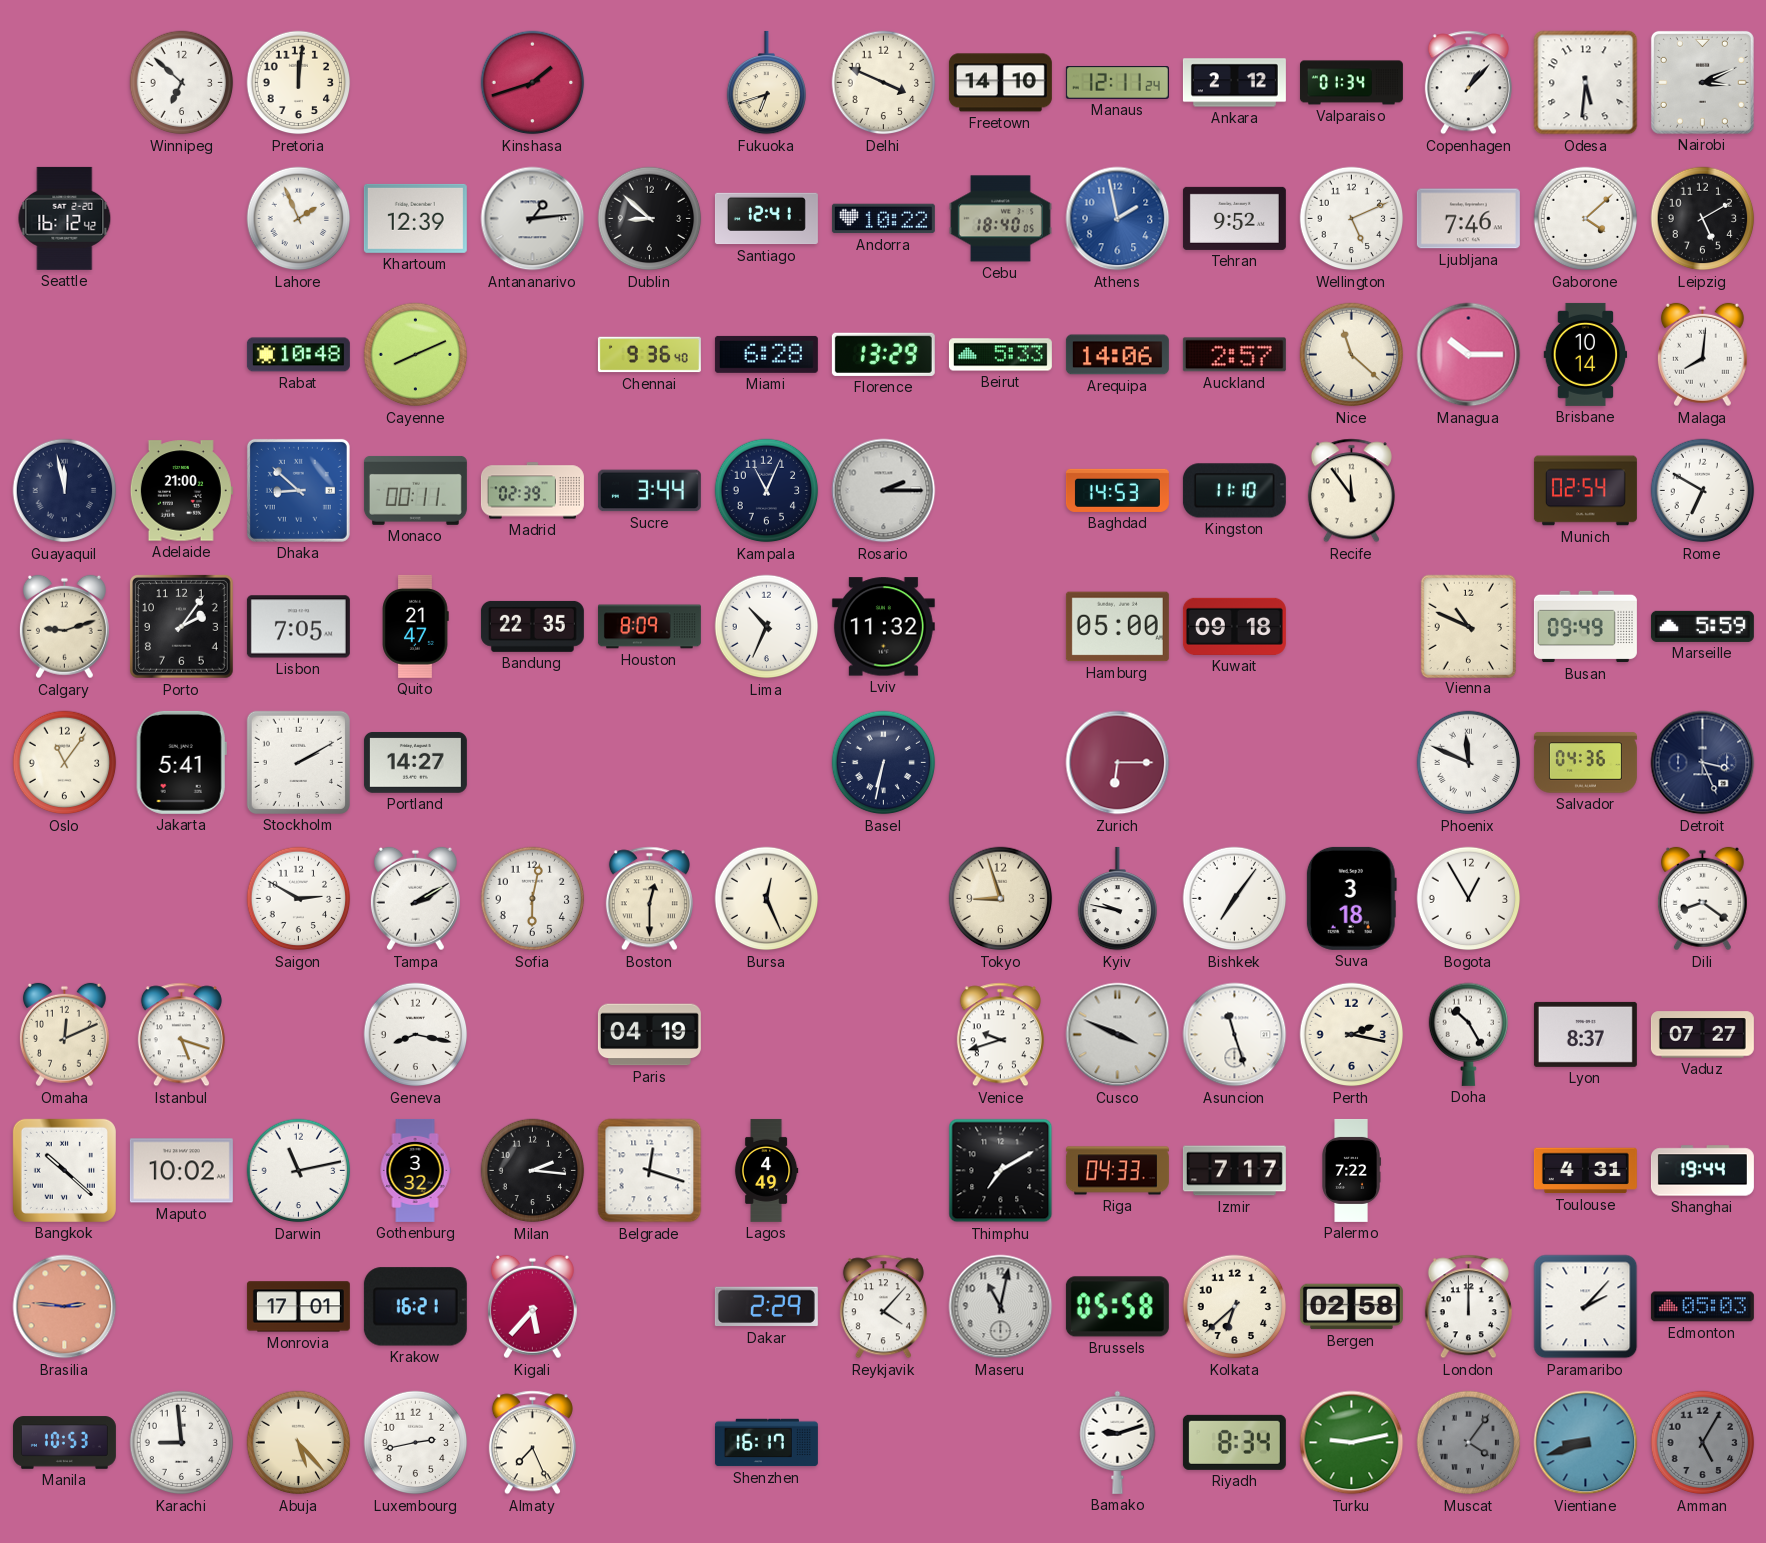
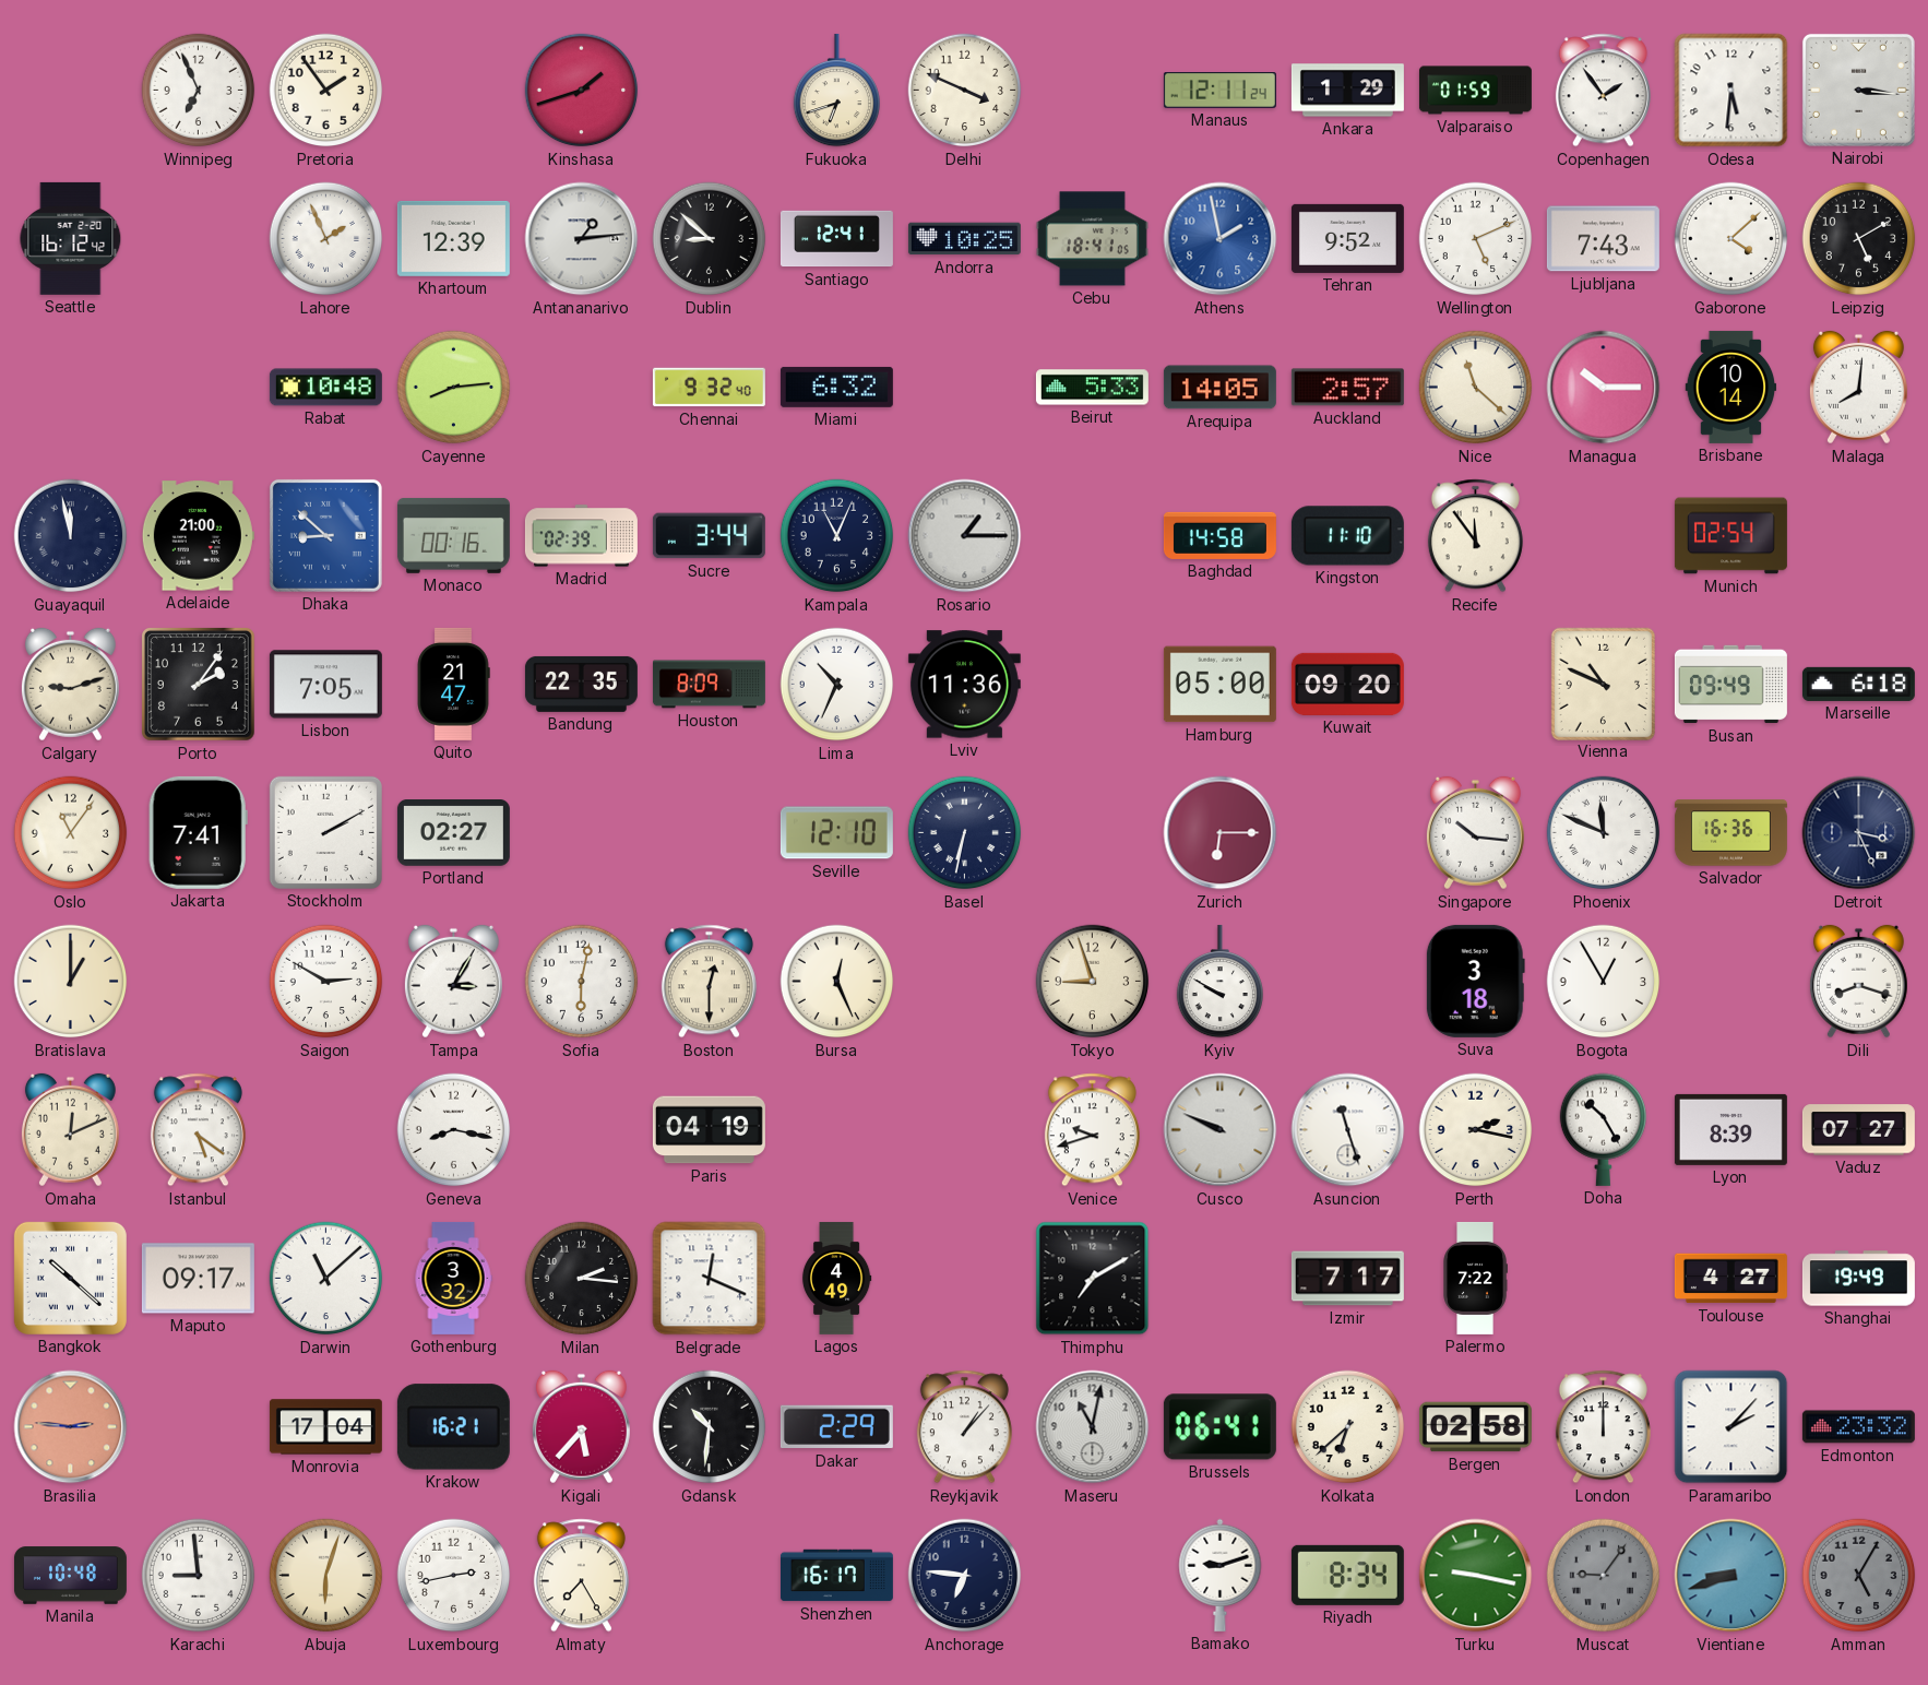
Winnipeg: 6:52 -> 6:56 (199, 91)
Pretoria: 12:01 -> 1:54 (326, 91)
Freetown: 14:10 -> none (1000, 83)
Ankara: 2:12 -> 1:29 (1347, 91)
Valparaiso: 01:34 -> 01:59 (1475, 91)
Copenhagen: 1:07 -> 1:54 (1603, 91)
Nairobi: 3:11 -> 3:16 (1858, 90)
Andorra: 10:22 -> 10:25 (964, 239)
Cebu: 18:40 -> 18:41 (1092, 239)
Ljubljana: 7:46 -> 7:43 (1603, 239)
Cayenne: 8:11 -> 8:14 (454, 388)
Chennai: 9:36 -> 9:32 (709, 388)
Miami: 6:28 -> 6:32 (836, 387)
Florence: 13:29 -> none (883, 354)
Arequipa: 14:06 -> 14:05 (1219, 388)
Monaco: 00:11 -> 00:16 (453, 535)
Rosario: 2:15 -> 1:15 (965, 536)
Baghdad: 14:53 -> 14:58 (1219, 535)
Rome: 6:50 -> none (1703, 491)
Lviv: 11:32 -> 11:36 (964, 685)
Kuwait: 09:18 -> 09:20 (1347, 684)
Marseille: 5:59 -> 6:18 (1858, 684)
Jakarta: 5:41 -> 7:41 (198, 832)
Portland: 14:27 -> 02:27 (453, 833)
Seville: none -> 12:10 (836, 833)
Singapore: none -> 10:16 (1475, 833)
Salvador: 04:36 -> 16:36 (1730, 833)
Bratislava: none -> 1:00 (71, 982)
Tampa: 2:10 -> 3:05 (453, 982)
Kyiv: 9:47 -> 9:50 (1221, 982)
Bishkek: 7:06 -> none (1235, 899)
Dili: 8:21 -> 8:18 (1858, 982)
Istanbul: 5:18 -> 5:21 (198, 1130)
Cusco: 3:49 -> 9:49 (1221, 1130)
Lyon: 8:37 -> 8:39 (1730, 1129)
Maputo: 10:02 -> 09:17 (198, 1279)
Darwin: 11:13 -> 11:08 (326, 1279)
Belgrade: 12:18 -> 12:19 (710, 1279)
Riga: 04:33 -> none (1117, 1171)
Toulouse: 4:31 -> 4:27 (1730, 1279)
Shanghai: 19:44 -> 19:49 (1858, 1279)
Monrovia: 17:01 -> 17:04 (325, 1427)
Gdansk: none -> 10:31 (710, 1427)
Reykjavik: 4:07 -> 1:07 (964, 1427)
Brussels: 05:58 -> 06:41 (1219, 1427)
Edmonton: 05:03 -> 23:32 (1858, 1427)
Manila: 10:53 -> 10:48 (70, 1576)
Abuja: 5:23 -> 6:03 (326, 1576)
Almaty: 7:26 -> 7:25 (581, 1576)
Anchorage: none -> 6:46 (965, 1576)
Turku: 9:13 -> 9:17 (1476, 1576)
Muscat: 4:06 -> 9:06 (1604, 1576)
